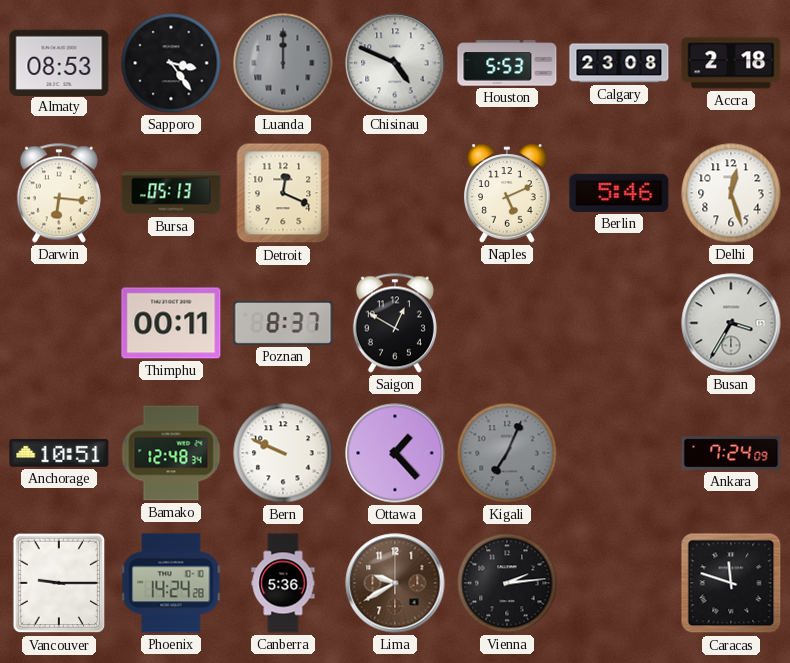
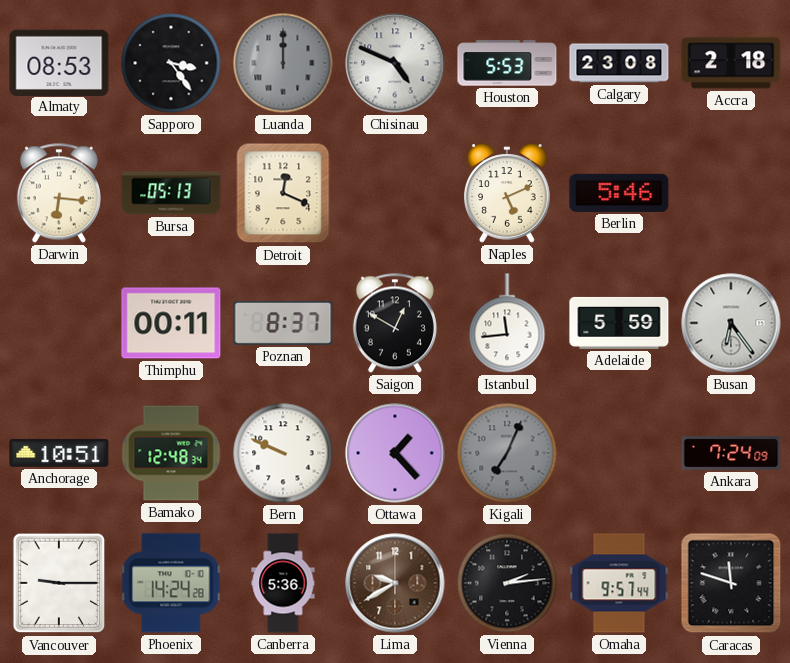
Delhi: 12:27 -> none (731, 193)
Istanbul: none -> 11:44 (507, 323)
Adelaide: none -> 5:59 (619, 323)
Busan: 3:35 -> 6:24 (731, 323)
Omaha: none -> 9:57 (619, 583)
